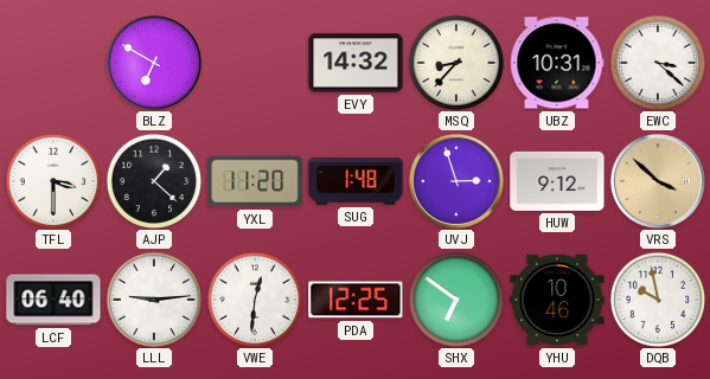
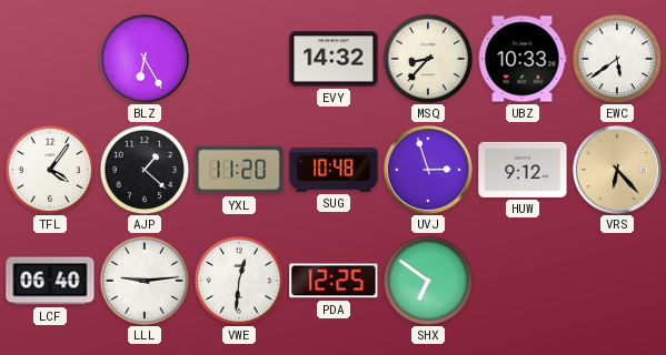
BLZ: 6:50 -> 6:25 (145, 59)
UBZ: 10:31 -> 10:33 (523, 59)
EWC: 3:22 -> 5:39 (617, 59)
TFL: 3:30 -> 4:06 (50, 170)
SUG: 1:48 -> 10:48 (334, 171)
VRS: 3:52 -> 6:23 (617, 170)
YHU: 10:46 -> none (557, 300)
DQB: 9:58 -> none (658, 300)
